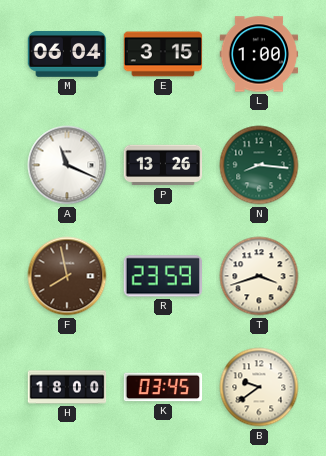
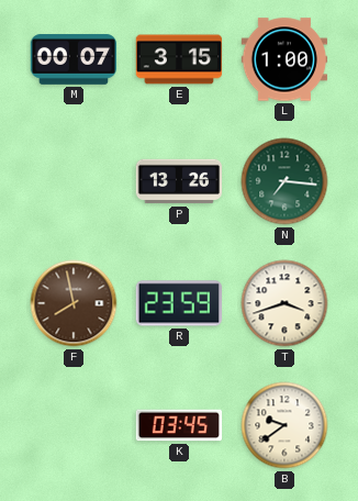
M: 06:04 -> 00:07 (74, 60)
A: 11:19 -> none (67, 165)
N: 8:16 -> 7:16 (284, 181)
H: 18:00 -> none (67, 387)
